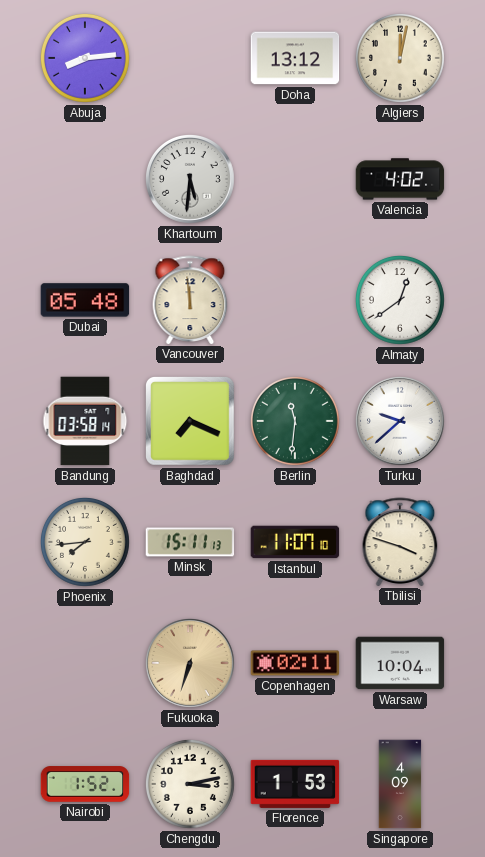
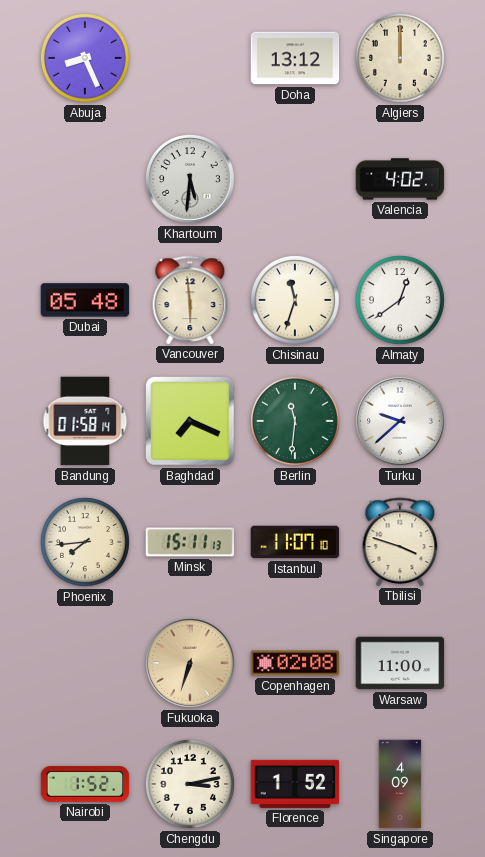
Abuja: 8:14 -> 8:26 (86, 59)
Algiers: 12:02 -> 12:00 (401, 59)
Vancouver: 11:59 -> 5:59 (190, 300)
Chisinau: none -> 11:33 (296, 301)
Bandung: 03:58 -> 01:58 (85, 421)
Copenhagen: 02:11 -> 02:08 (295, 663)
Warsaw: 10:04 -> 11:00 (400, 663)
Florence: 1:53 -> 1:52 (295, 784)
